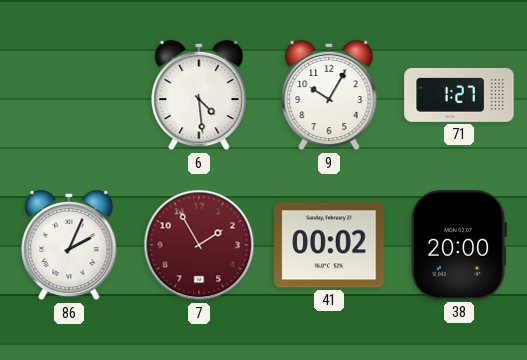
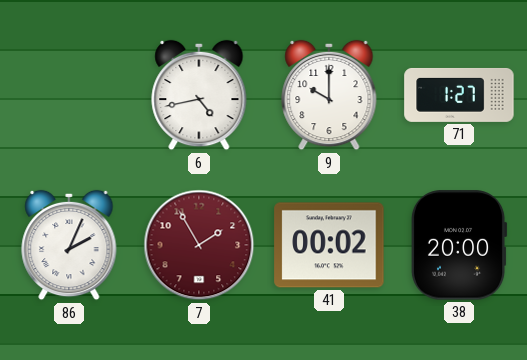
6: 4:29 -> 4:43 (199, 95)
9: 10:05 -> 10:00 (329, 95)
